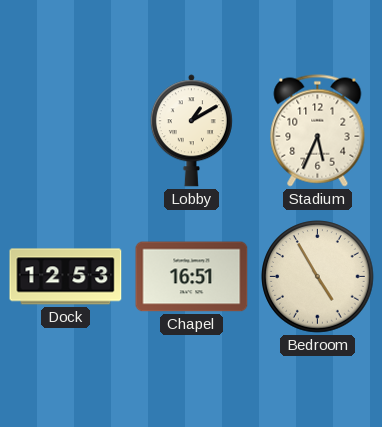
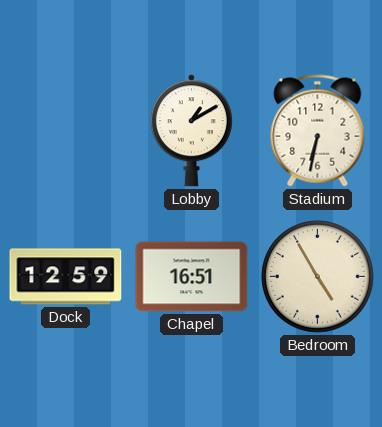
Stadium: 5:34 -> 6:32 (318, 131)
Dock: 12:53 -> 12:59 (66, 277)
